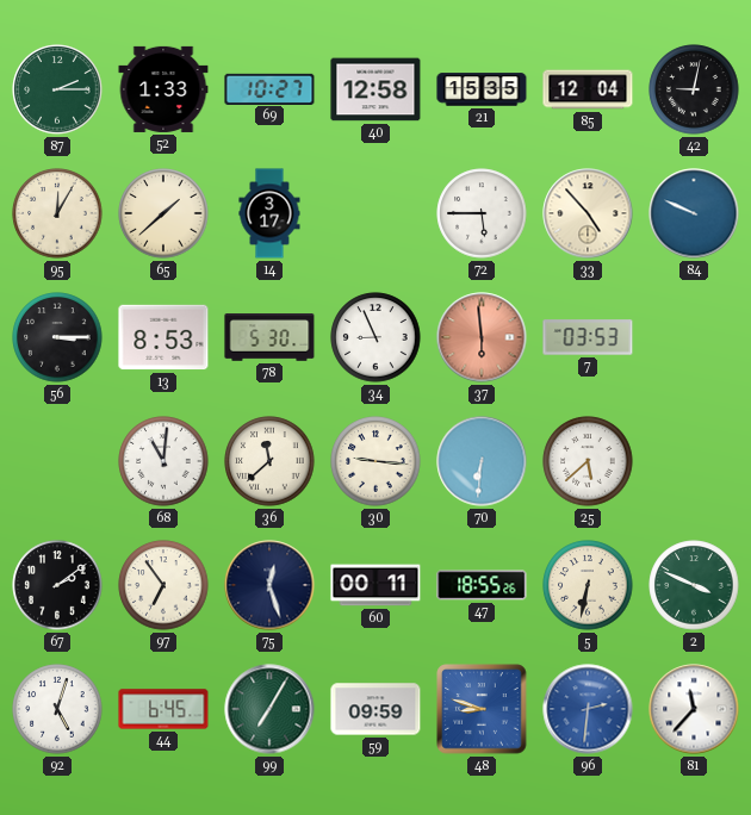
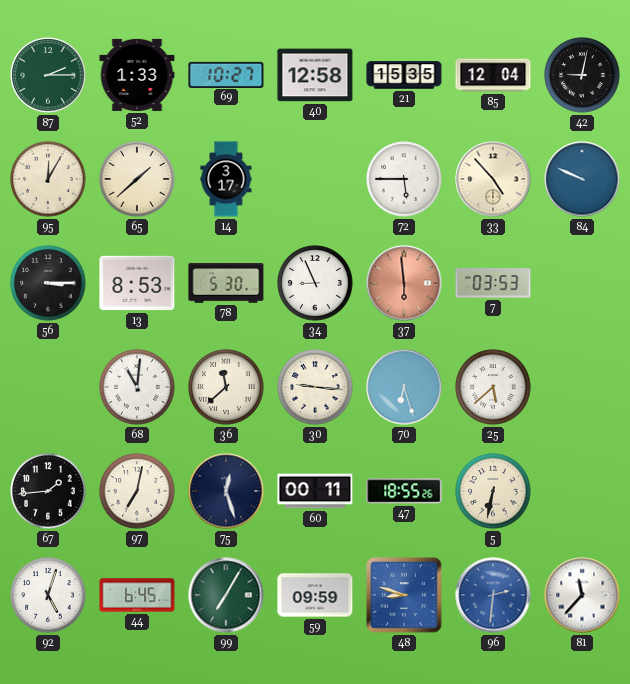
70: 6:31 -> 6:27 (404, 387)
67: 2:09 -> 1:44 (48, 491)
97: 6:54 -> 7:02 (137, 491)
2: 3:49 -> none (694, 585)
